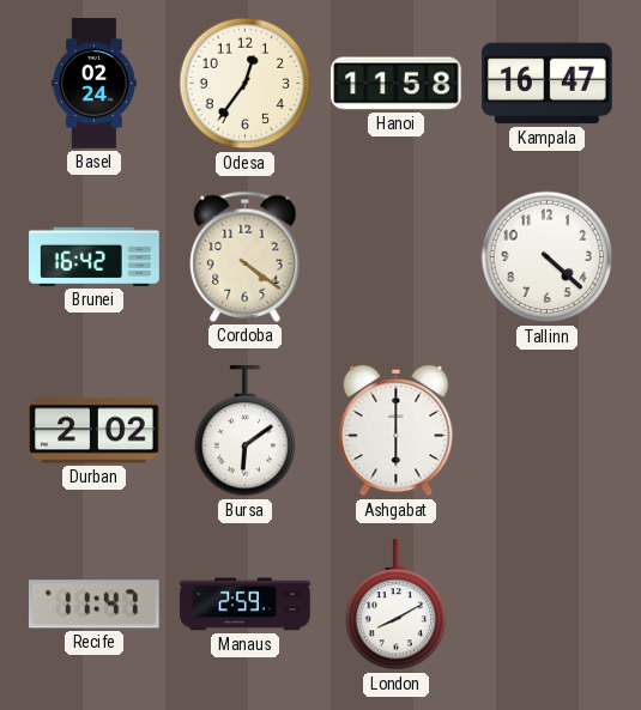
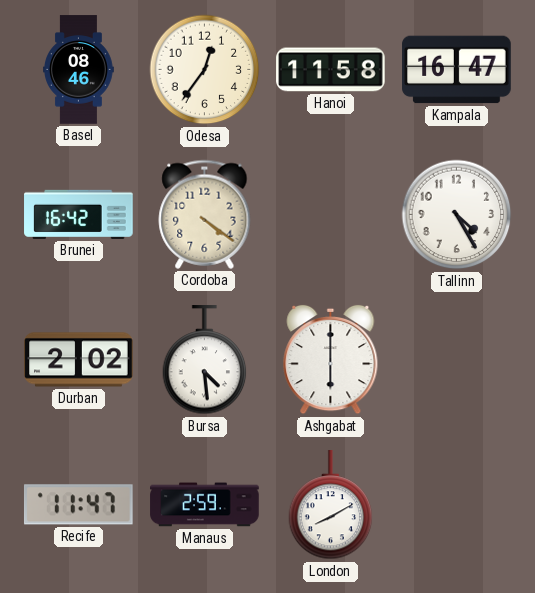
Basel: 02:24 -> 08:46 (79, 70)
Tallinn: 4:22 -> 4:25 (457, 215)
Bursa: 6:09 -> 4:29 (205, 360)
